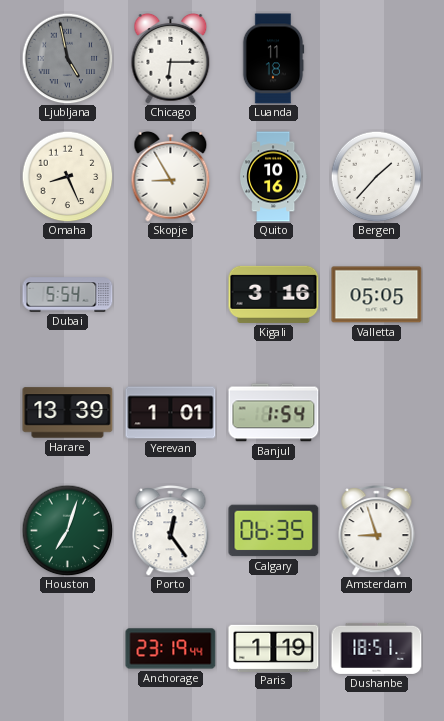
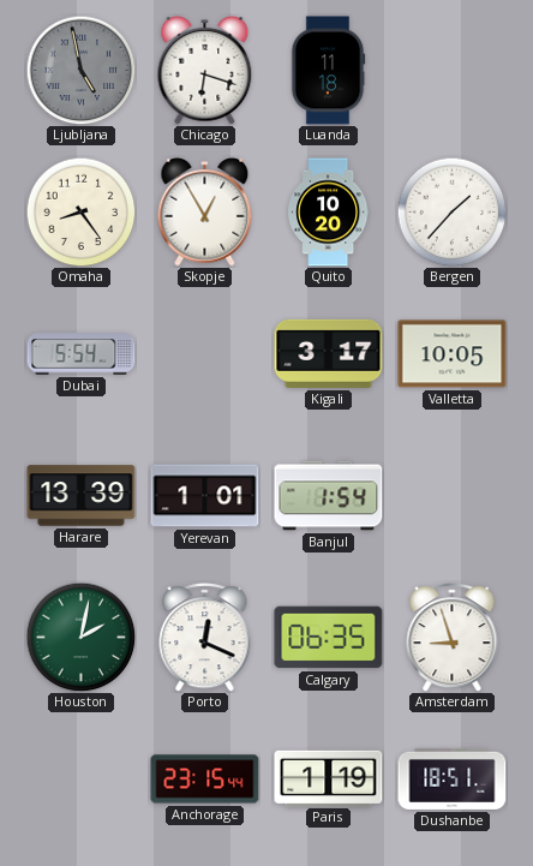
Chicago: 6:15 -> 6:18 (205, 70)
Omaha: 8:26 -> 8:24 (80, 211)
Skopje: 8:55 -> 12:55 (205, 211)
Quito: 10:16 -> 10:20 (328, 213)
Kigali: 3:16 -> 3:17 (329, 353)
Valletta: 05:05 -> 10:05 (453, 354)
Houston: 7:03 -> 2:02 (80, 637)
Porto: 12:24 -> 12:19 (205, 638)
Anchorage: 23:19 -> 23:15 (205, 780)
